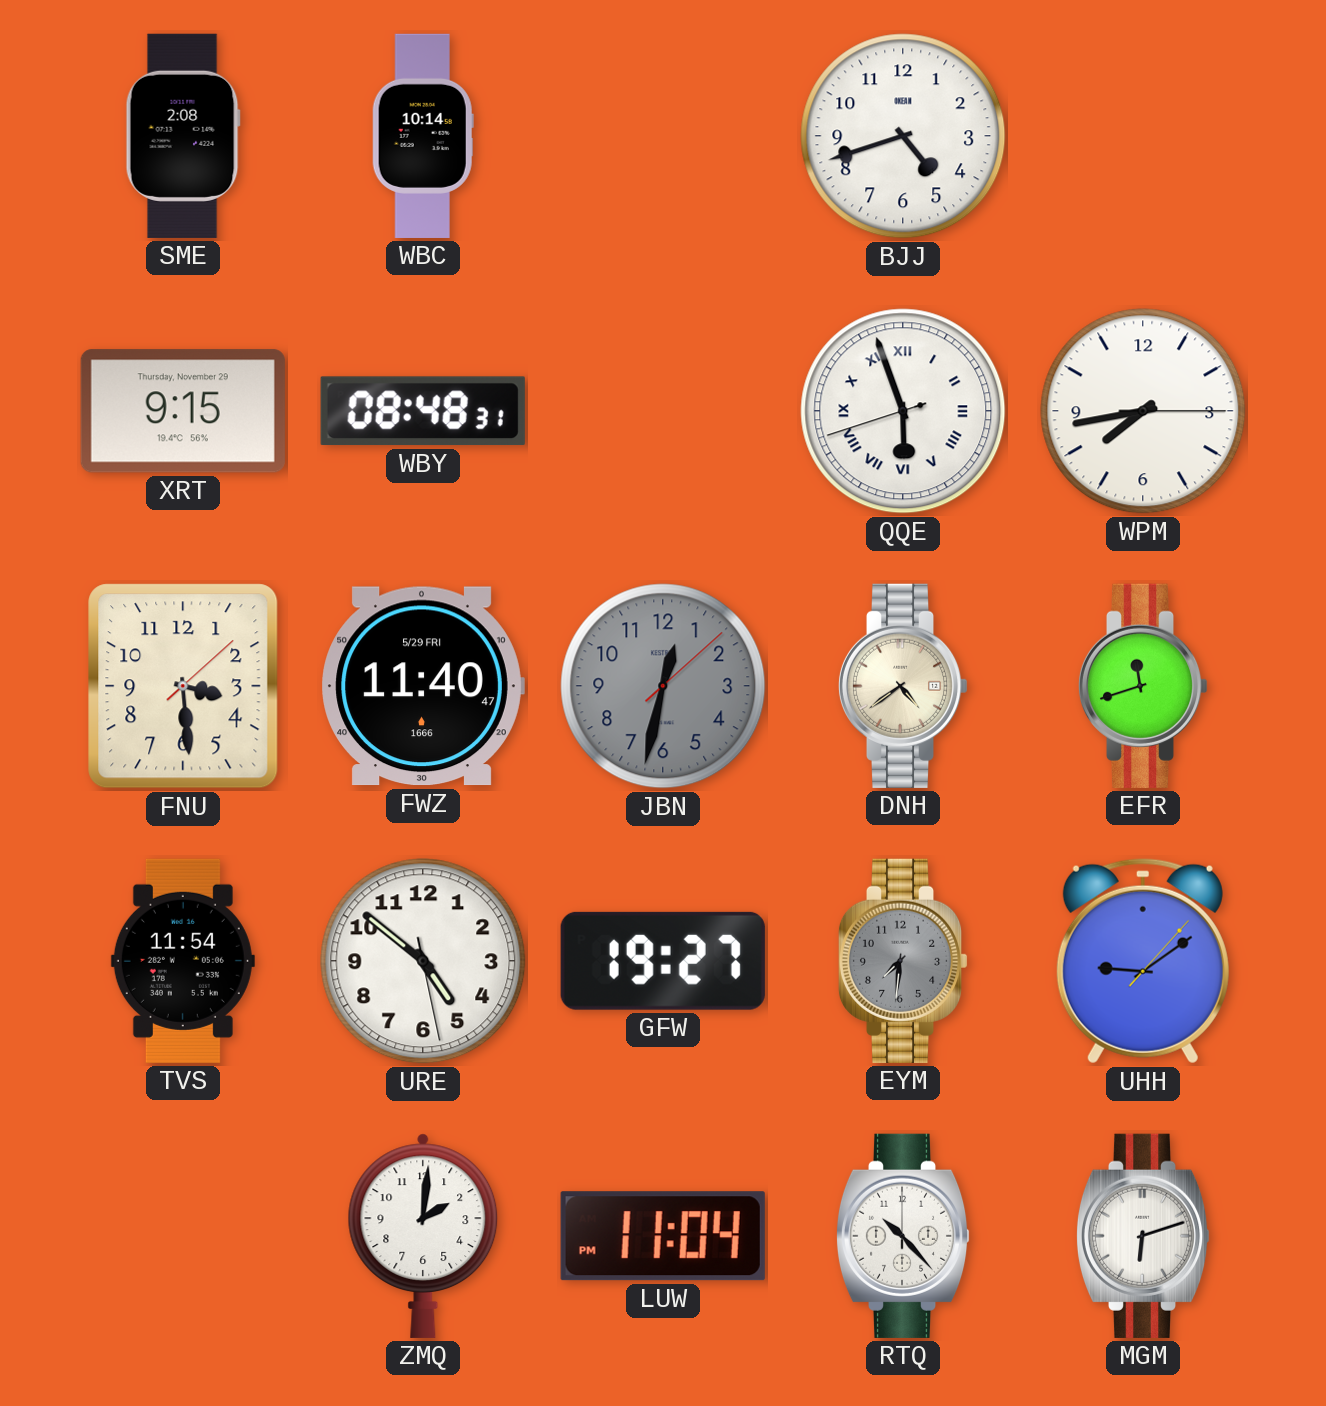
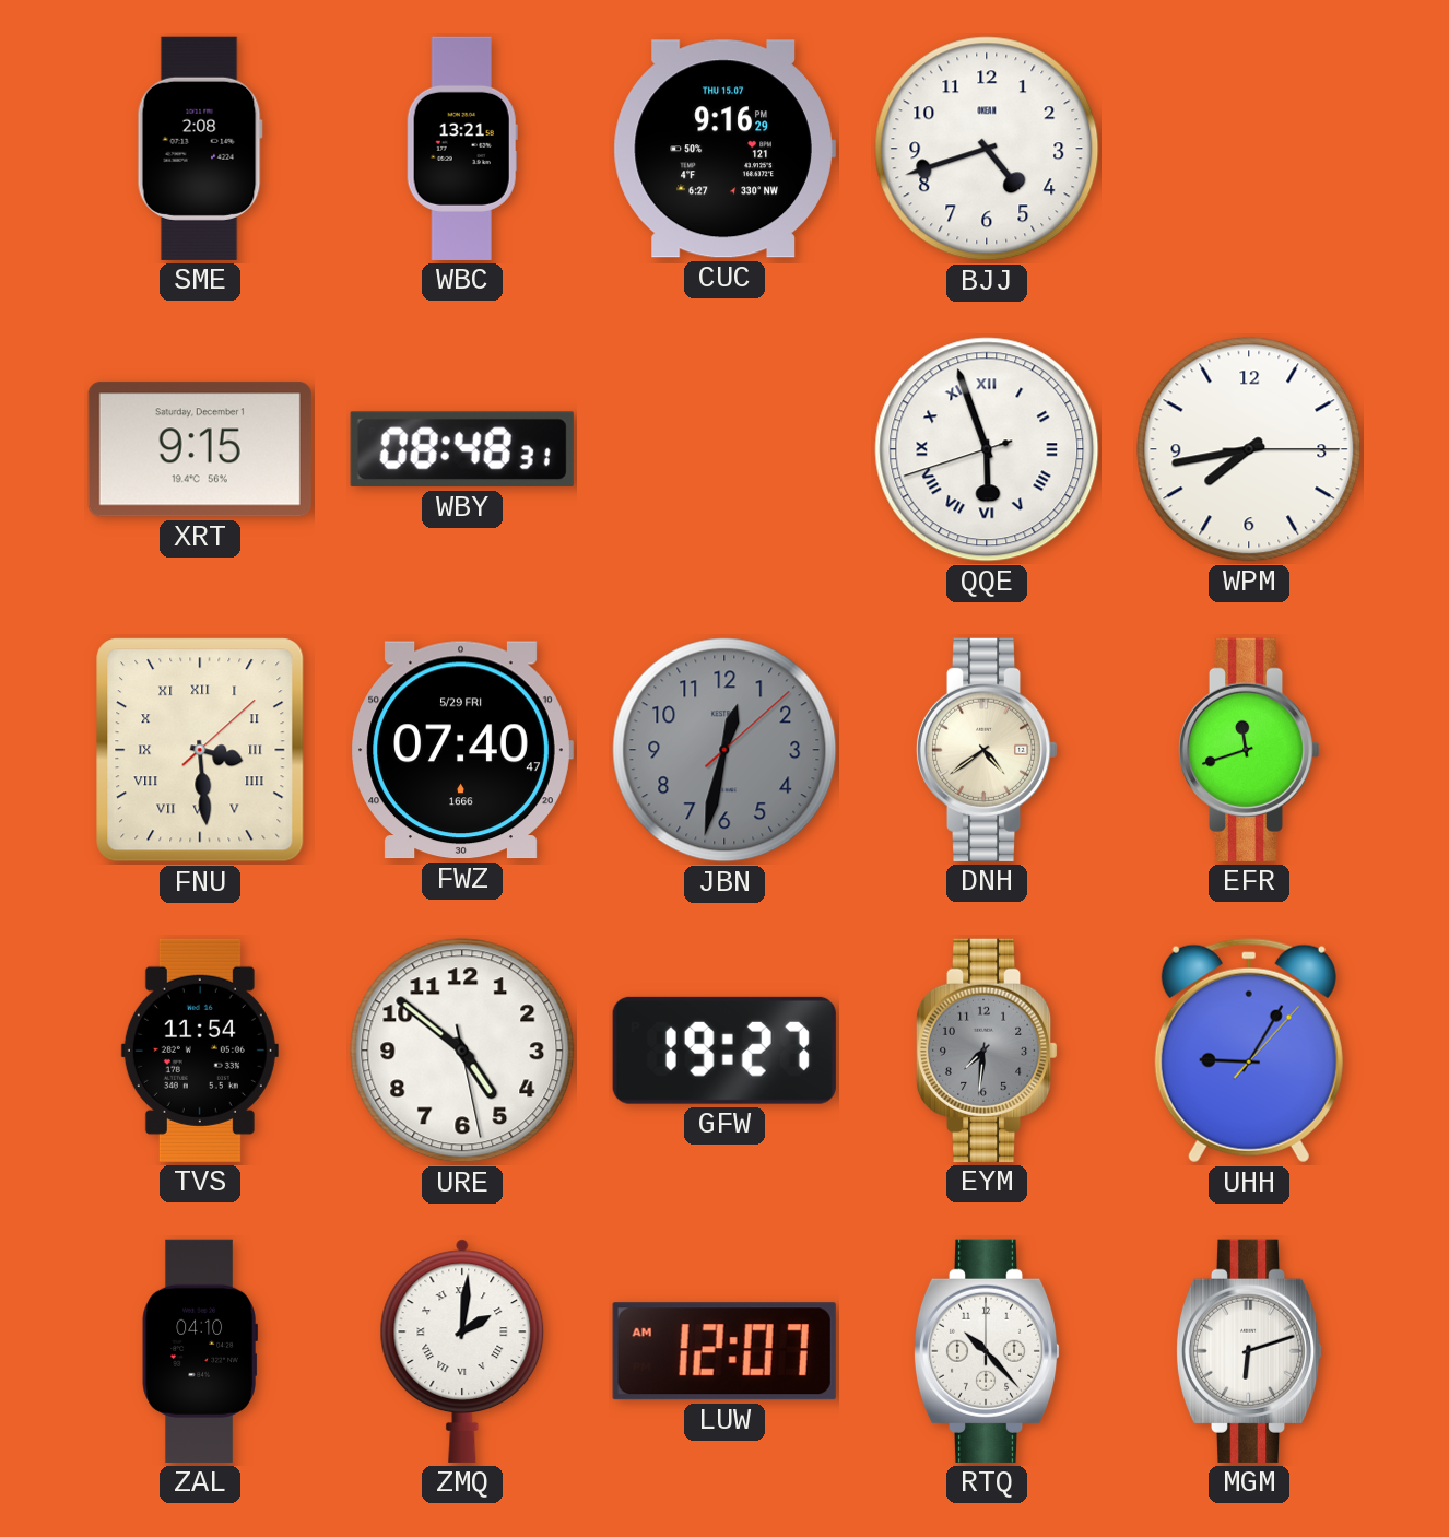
WBC: 10:14 -> 13:21 (462, 149)
CUC: none -> 9:16 (724, 149)
XRT date: Thursday, November 29 -> Saturday, December 1 (200, 449)
FNU numerals: Arabic -> Roman (200, 750)
FWZ: 11:40 -> 07:40 (462, 750)
UHH: 9:09 -> 9:05 (1249, 1051)
ZAL: none -> 04:10 (200, 1351)
ZMQ numerals: Arabic -> Roman (462, 1351)
LUW: 11:04 -> 12:07 (724, 1351)
